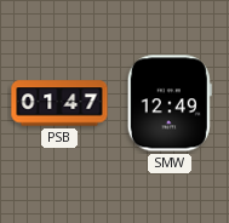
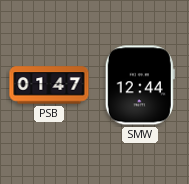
SMW: 12:49 -> 12:44 (140, 85)
